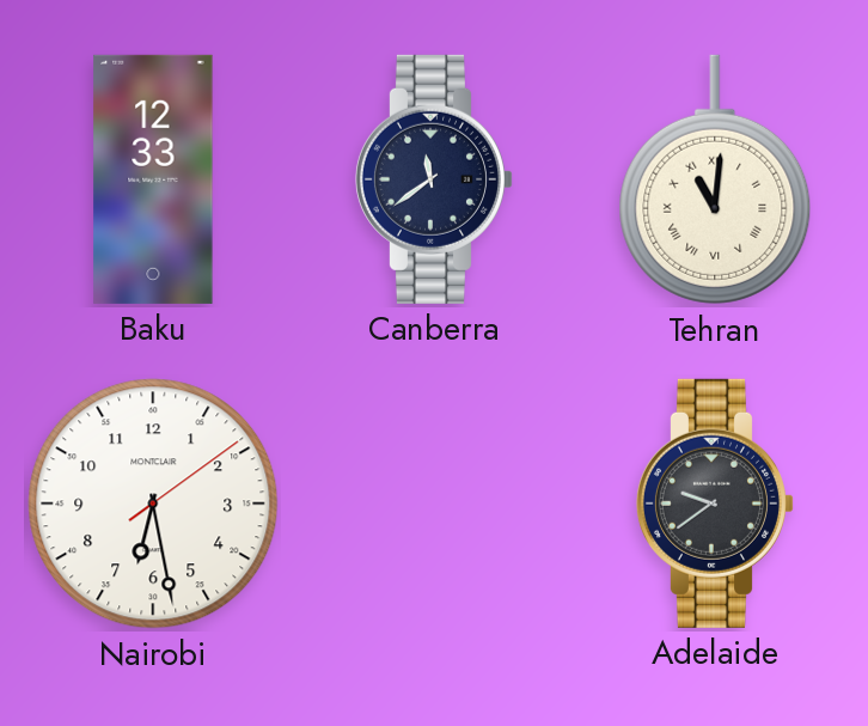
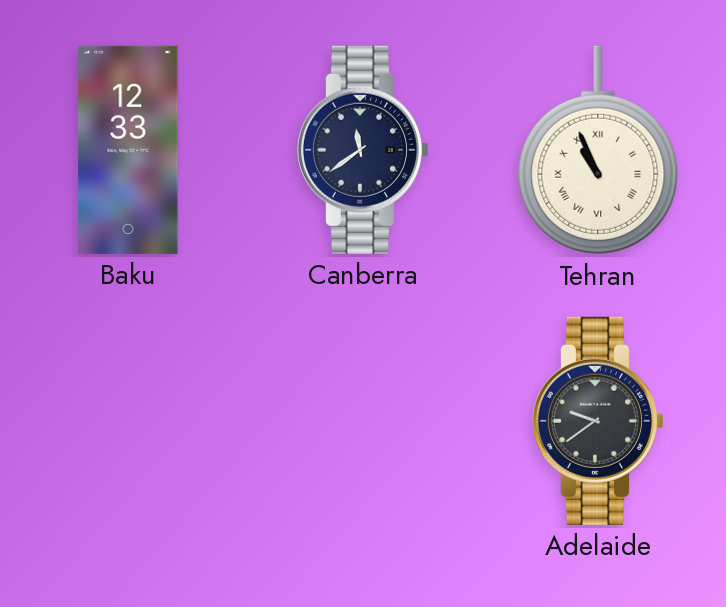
Tehran: 11:01 -> 10:56 (598, 150)
Nairobi: 6:28 -> none (153, 504)
